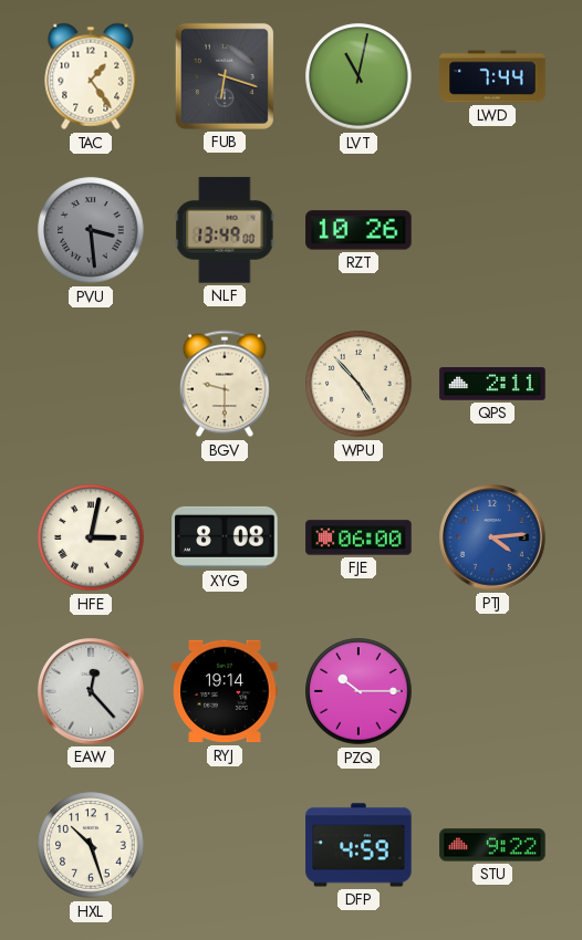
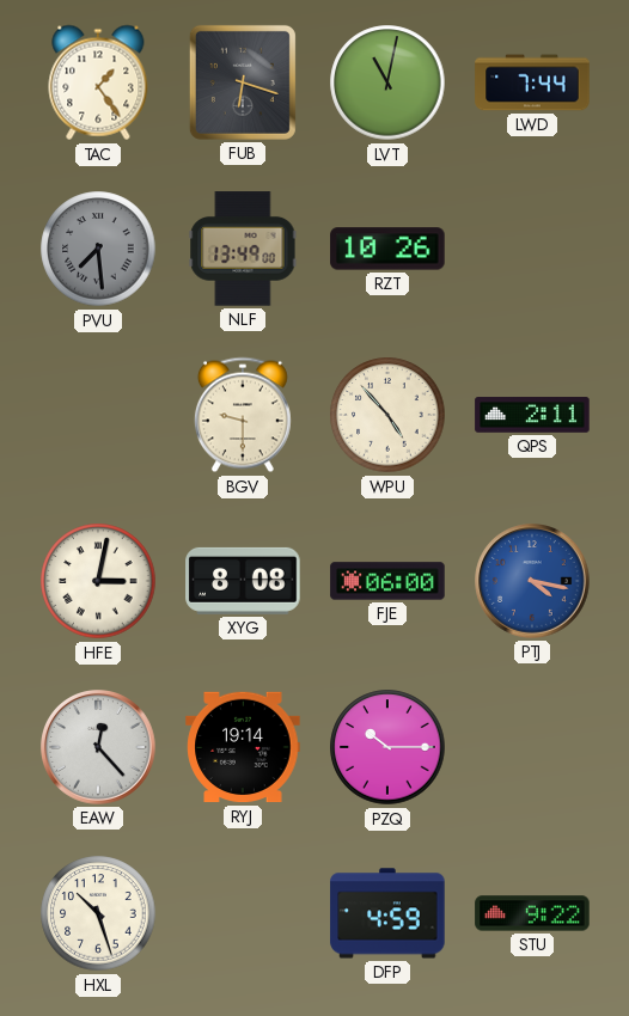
PVU: 3:29 -> 7:29 (98, 249)
PTJ: 4:14 -> 4:17 (532, 581)
